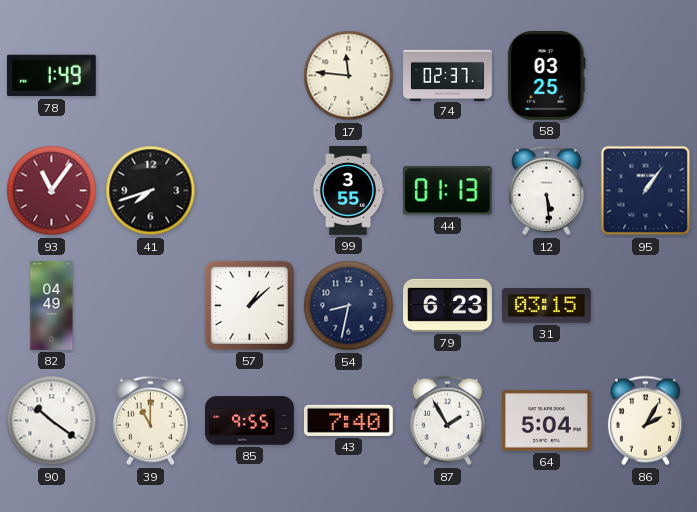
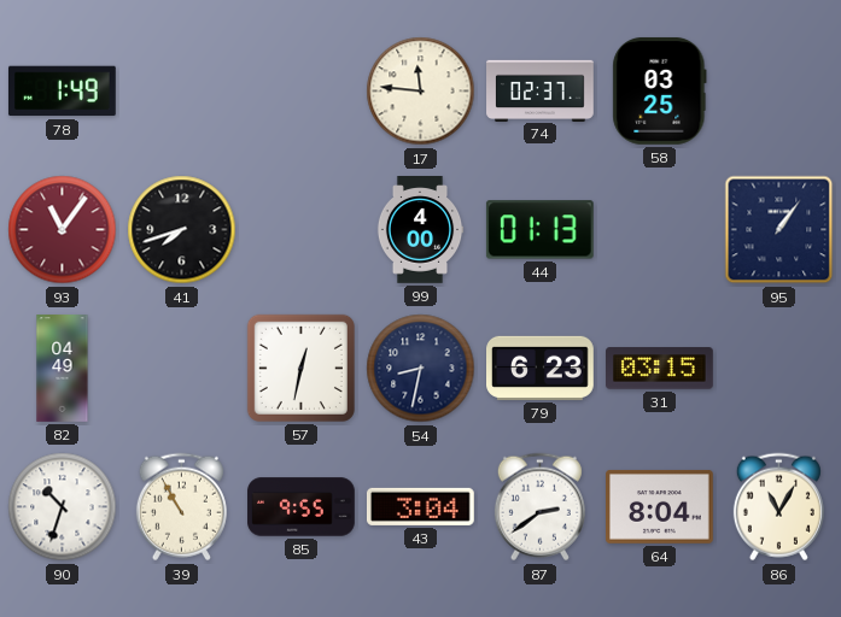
99: 3:55 -> 4:00 (420, 230)
12: 5:29 -> none (546, 191)
57: 1:08 -> 12:32 (300, 368)
90: 10:21 -> 10:33 (63, 507)
39: 11:00 -> 10:55 (181, 507)
43: 7:40 -> 3:04 (421, 506)
87: 1:55 -> 2:39 (539, 507)
64: 5:04 -> 8:04 (660, 506)
86: 2:05 -> 11:05 (778, 507)
